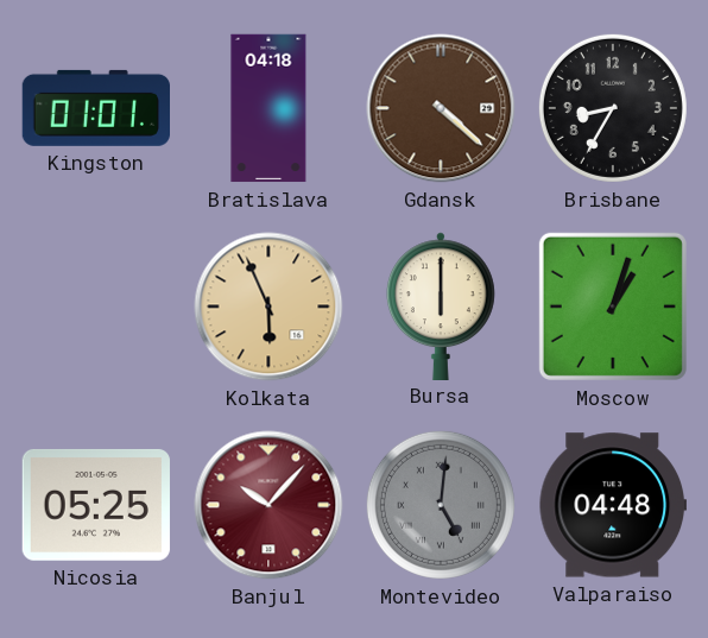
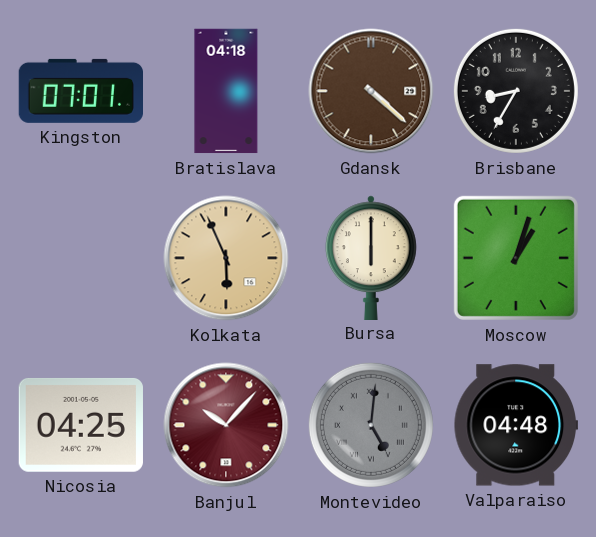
Kingston: 01:01 -> 07:01 (80, 91)
Nicosia: 05:25 -> 04:25 (81, 425)
